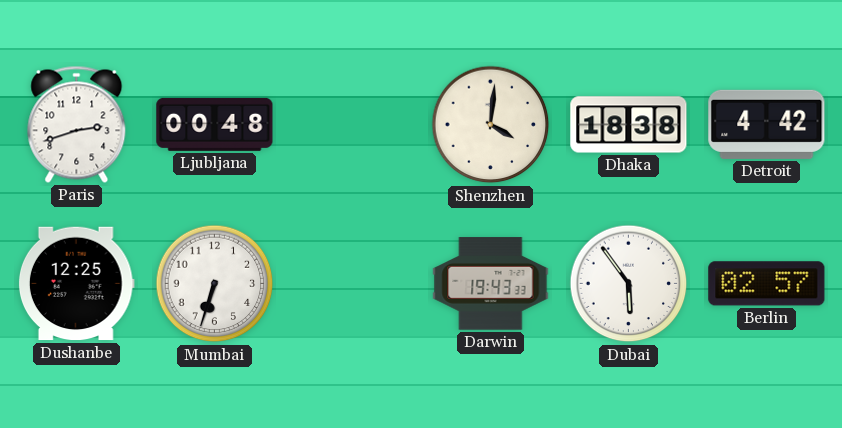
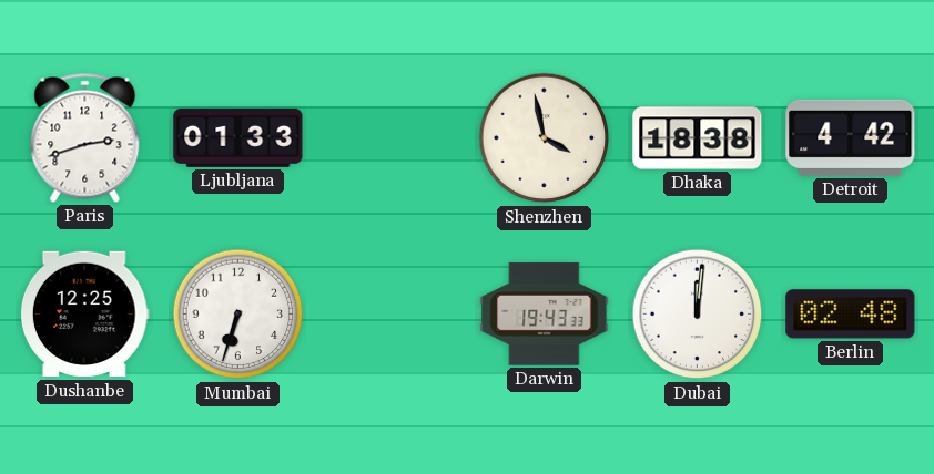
Ljubljana: 00:48 -> 01:33 (238, 137)
Shenzhen: 4:01 -> 3:58 (545, 138)
Dubai: 5:54 -> 12:01 (698, 315)
Berlin: 02:57 -> 02:48 (851, 315)
